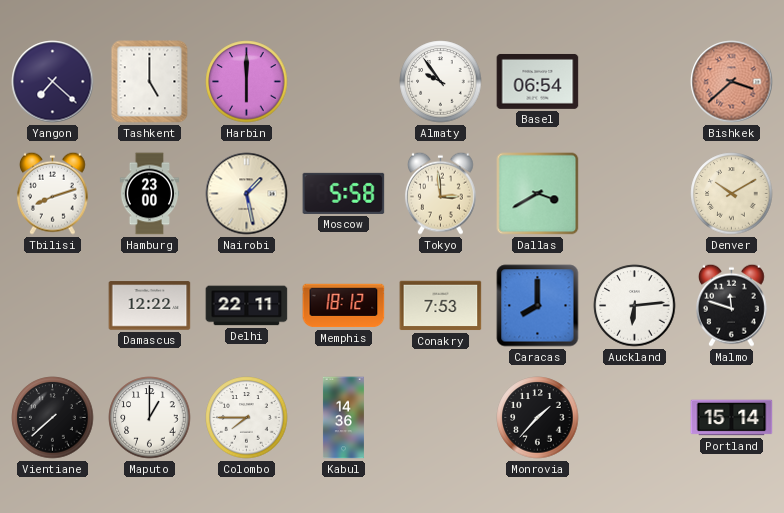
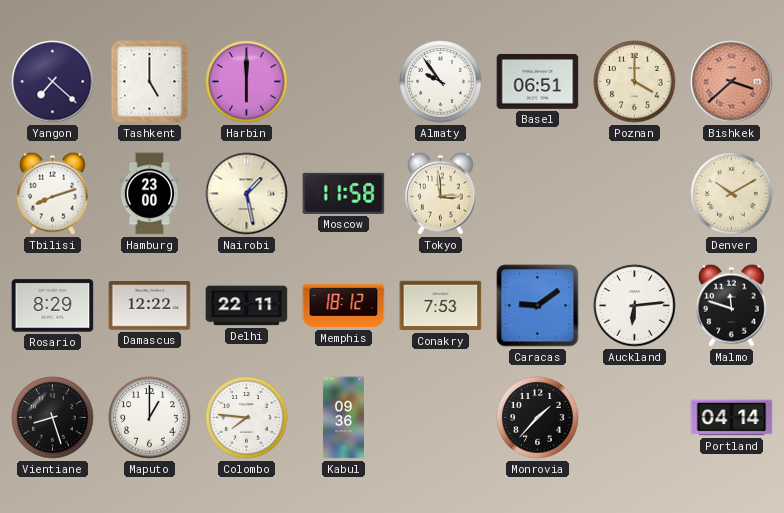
Basel: 06:54 -> 06:51 (538, 82)
Poznan: none -> 4:00 (635, 82)
Moscow: 5:58 -> 11:58 (344, 193)
Dallas: 3:40 -> none (538, 194)
Rosario: none -> 8:29 (53, 306)
Caracas: 8:00 -> 9:09 (538, 306)
Vientiane: 7:38 -> 8:27 (53, 418)
Colombo: 7:45 -> 7:46 (247, 418)
Kabul: 14:36 -> 09:36 (343, 418)
Portland: 15:14 -> 04:14 (732, 418)
